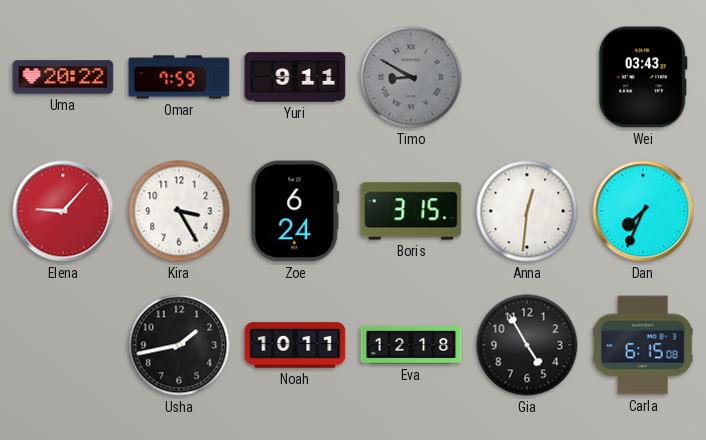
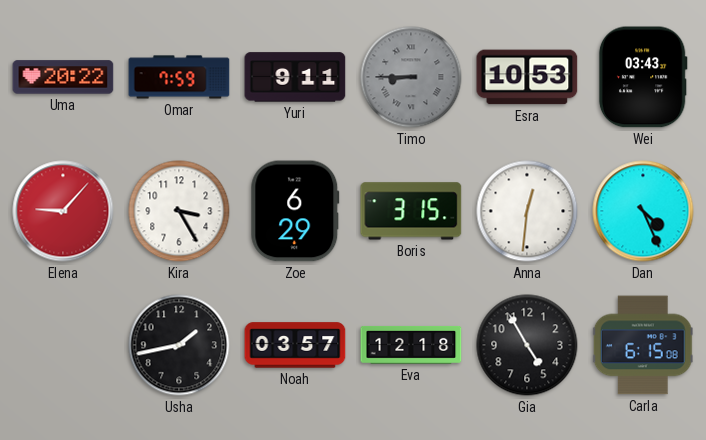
Timo: 8:50 -> 8:45 (411, 77)
Esra: none -> 10:53 (527, 77)
Zoe: 6:24 -> 6:29 (295, 211)
Dan: 7:34 -> 4:26 (643, 211)
Noah: 10:11 -> 03:57 (295, 345)
